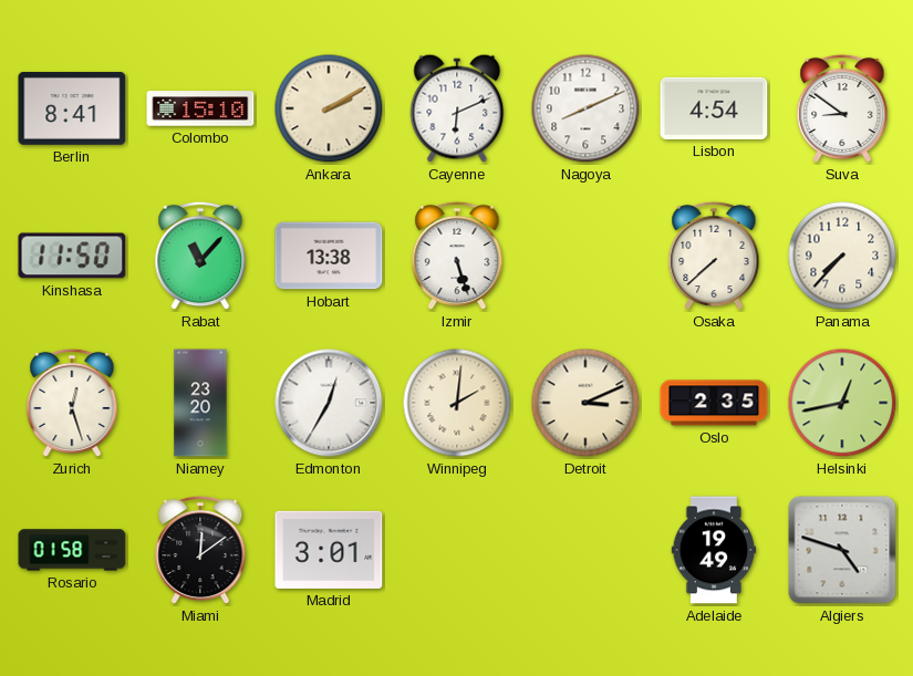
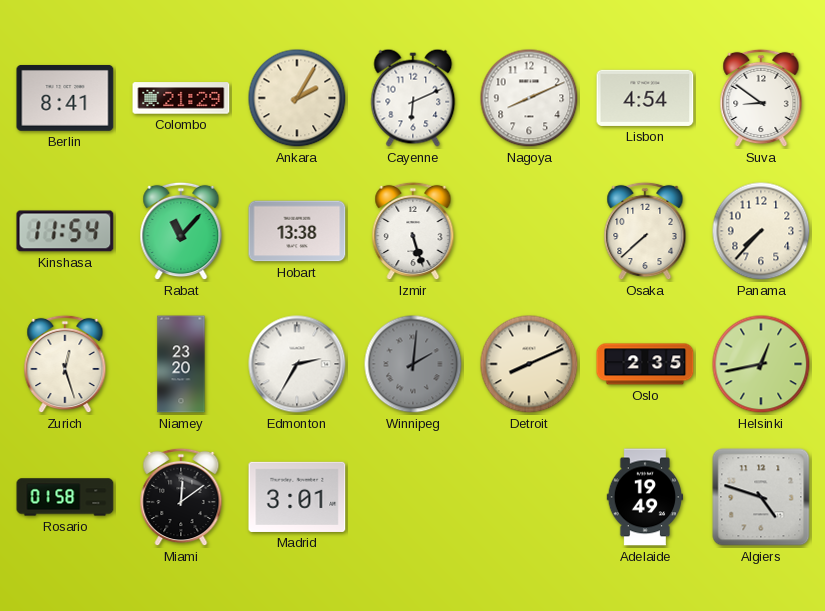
Colombo: 15:10 -> 21:29 (181, 98)
Ankara: 2:10 -> 2:05 (297, 98)
Kinshasa: 11:50 -> 11:54 (65, 231)
Edmonton: 12:35 -> 2:35 (297, 364)
Winnipeg dial: cream -> grey (413, 364)
Detroit: 3:11 -> 8:11 (529, 364)
